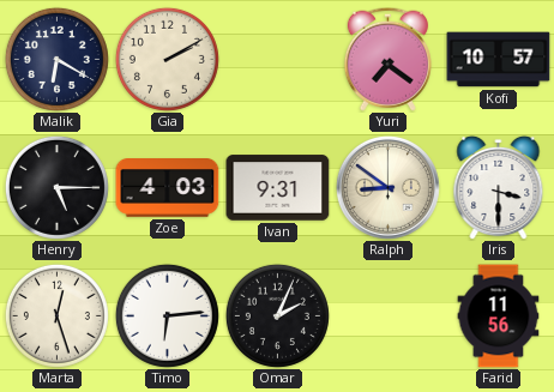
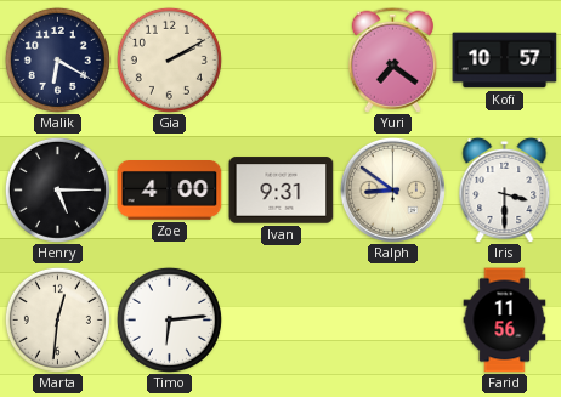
Zoe: 4:03 -> 4:00 (170, 191)
Marta: 12:27 -> 12:31 (57, 319)
Omar: 2:04 -> none (277, 315)
